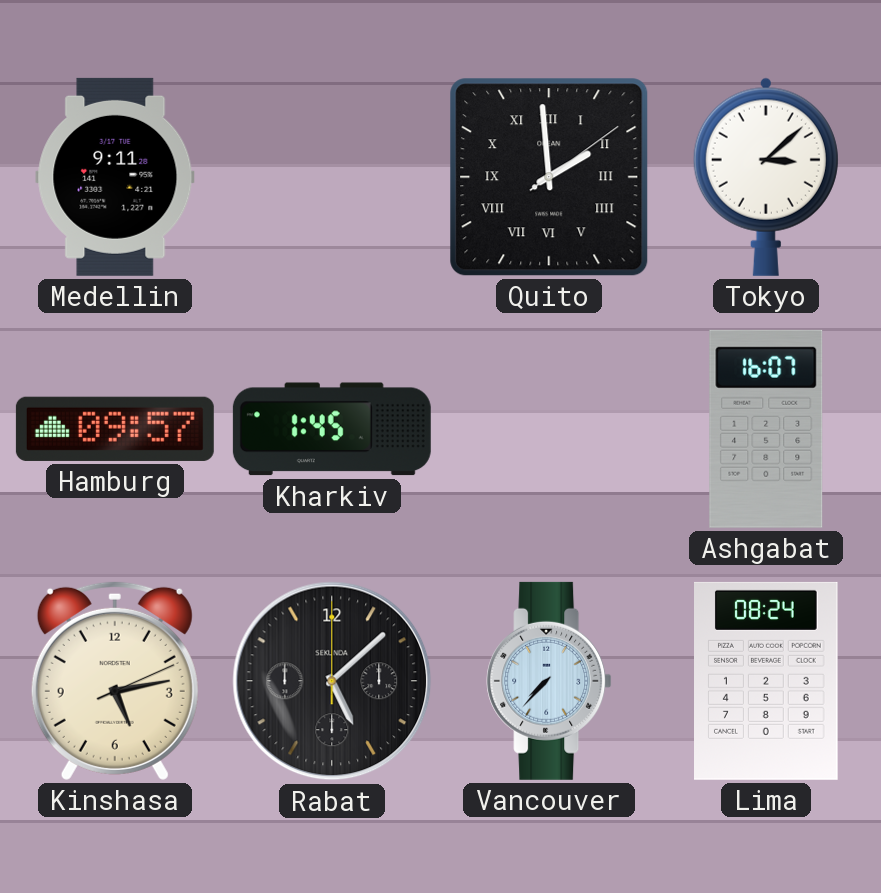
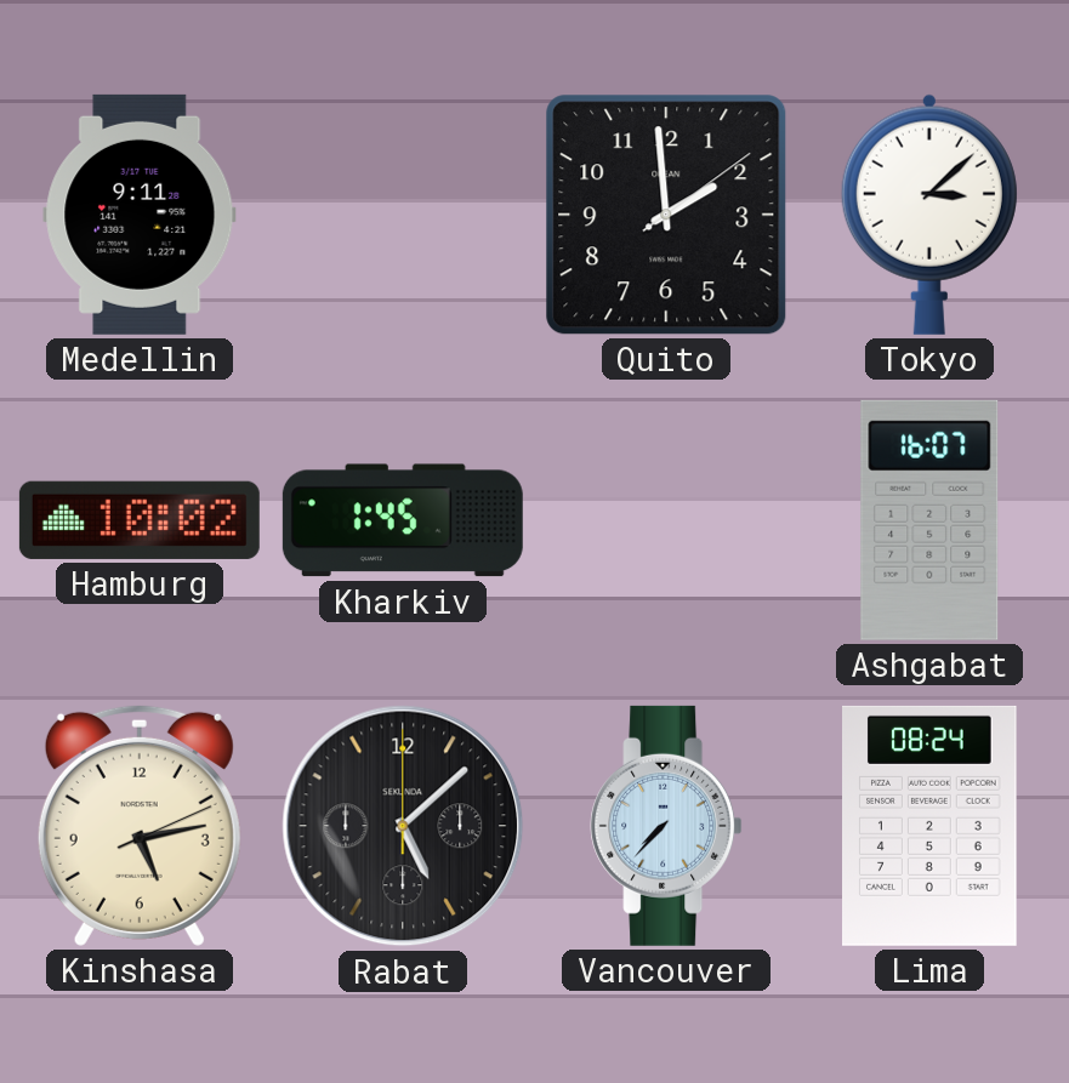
Quito numerals: Roman -> Arabic (666, 215)
Hamburg: 09:57 -> 10:02 (140, 520)
